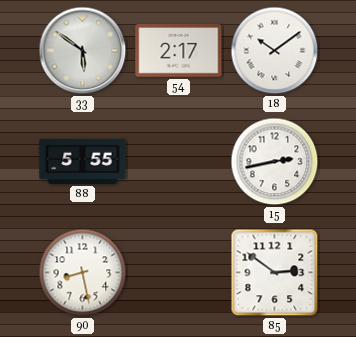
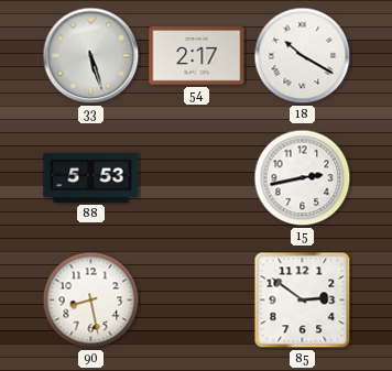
33: 5:51 -> 5:27 (91, 56)
18: 10:09 -> 10:20 (303, 56)
88: 5:55 -> 5:53 (91, 177)
